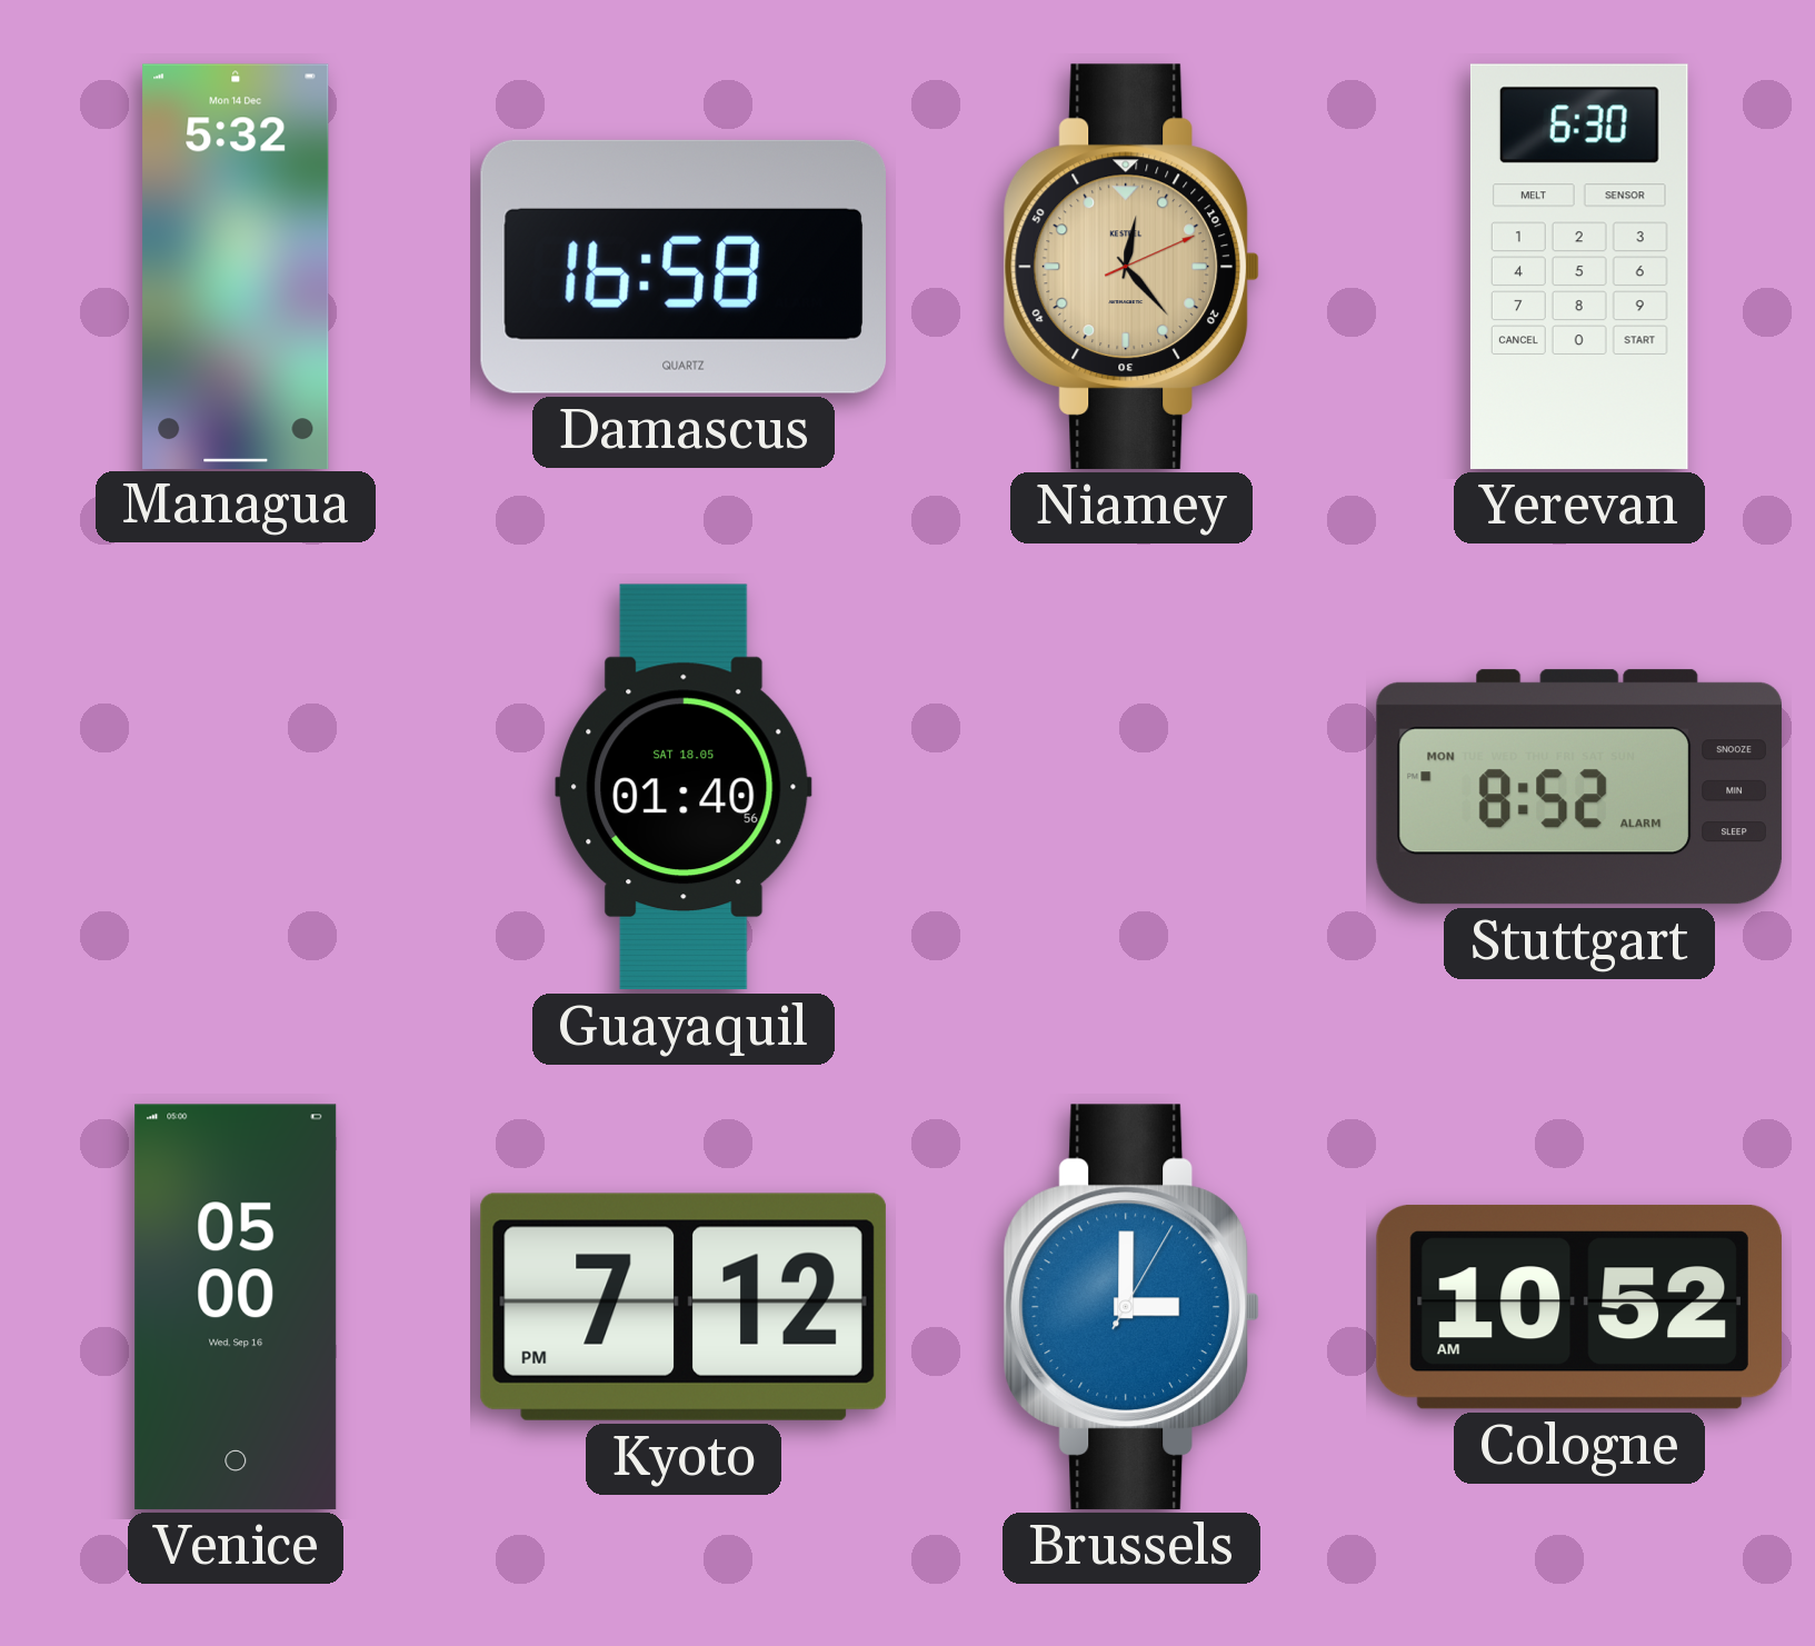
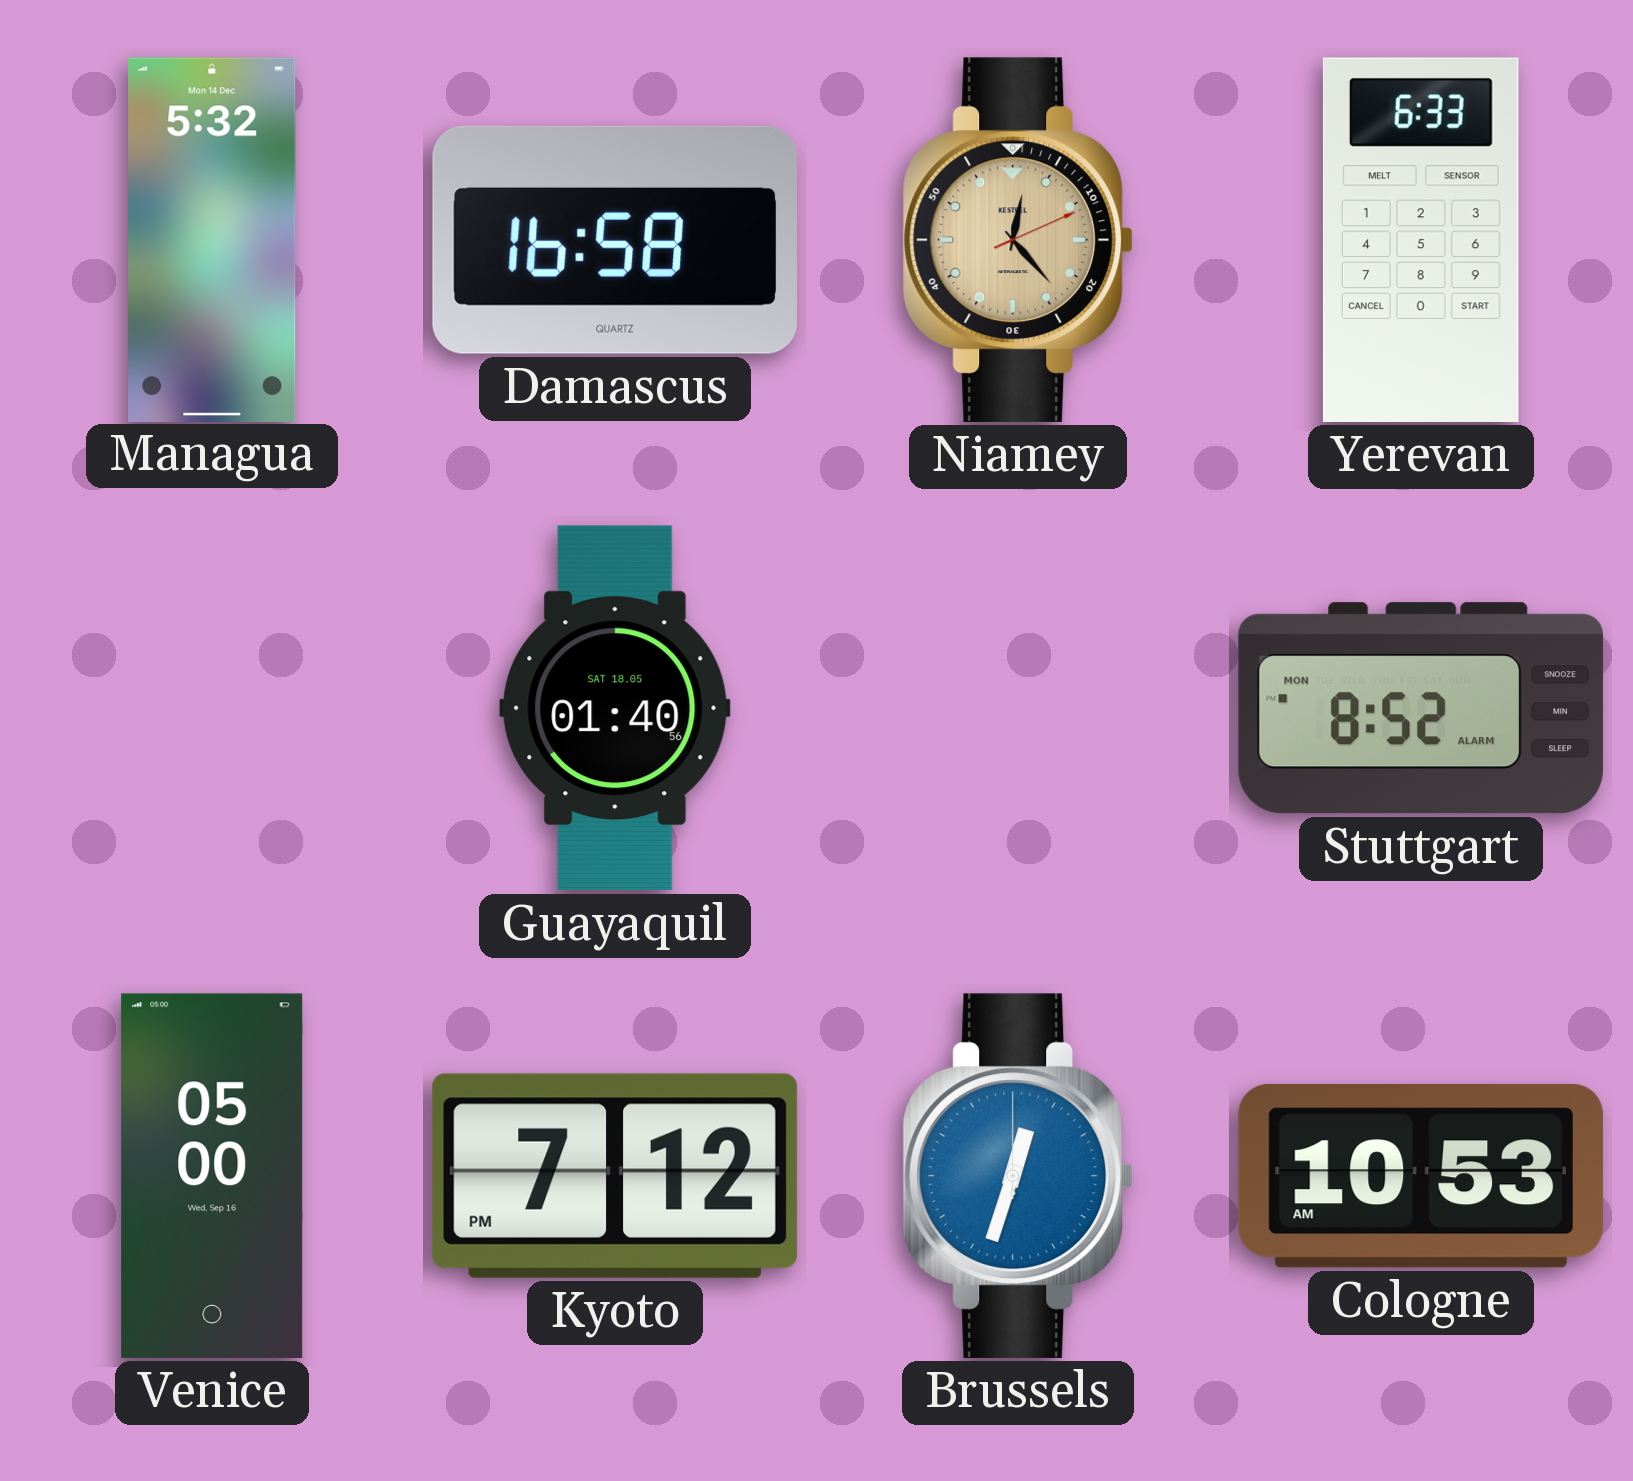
Yerevan: 6:30 -> 6:33 (1421, 240)
Brussels: 3:00 -> 12:33 (1017, 1176)
Cologne: 10:52 -> 10:53 (1421, 1176)
